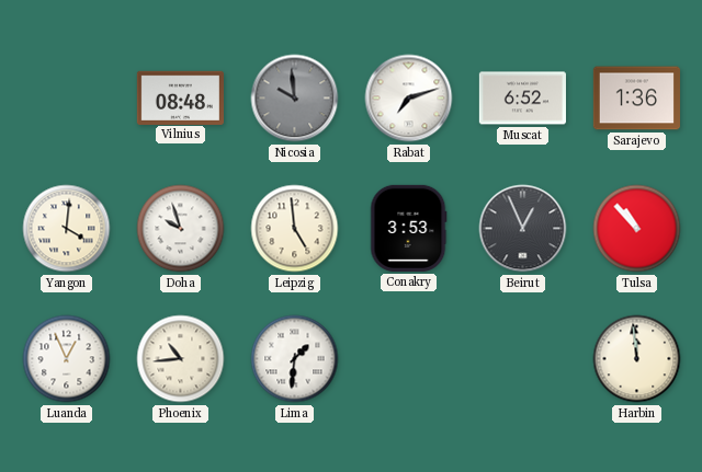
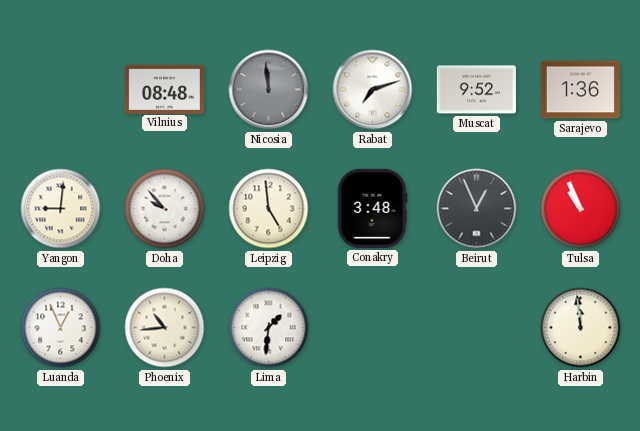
Nicosia: 9:59 -> 11:59 (269, 90)
Muscat: 6:52 -> 9:52 (476, 90)
Yangon: 4:01 -> 9:01 (61, 209)
Doha: 9:57 -> 9:53 (165, 209)
Conakry: 3:53 -> 3:48 (372, 208)
Tulsa: 10:53 -> 10:56 (581, 209)
